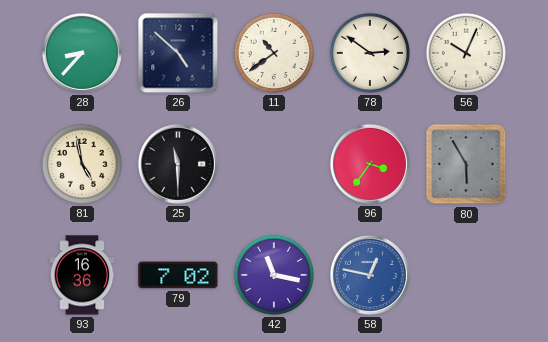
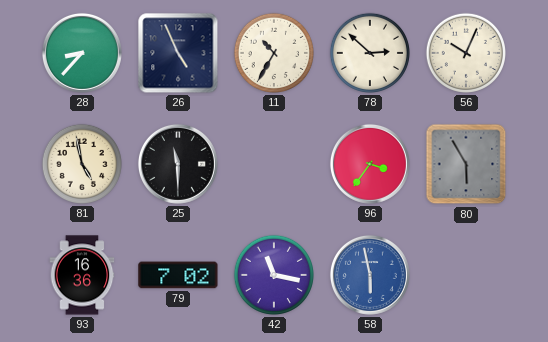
26: 4:52 -> 4:56 (178, 53)
11: 10:39 -> 10:35 (273, 53)
78: 2:51 -> 2:52 (369, 53)
58: 12:47 -> 5:58 (370, 275)
